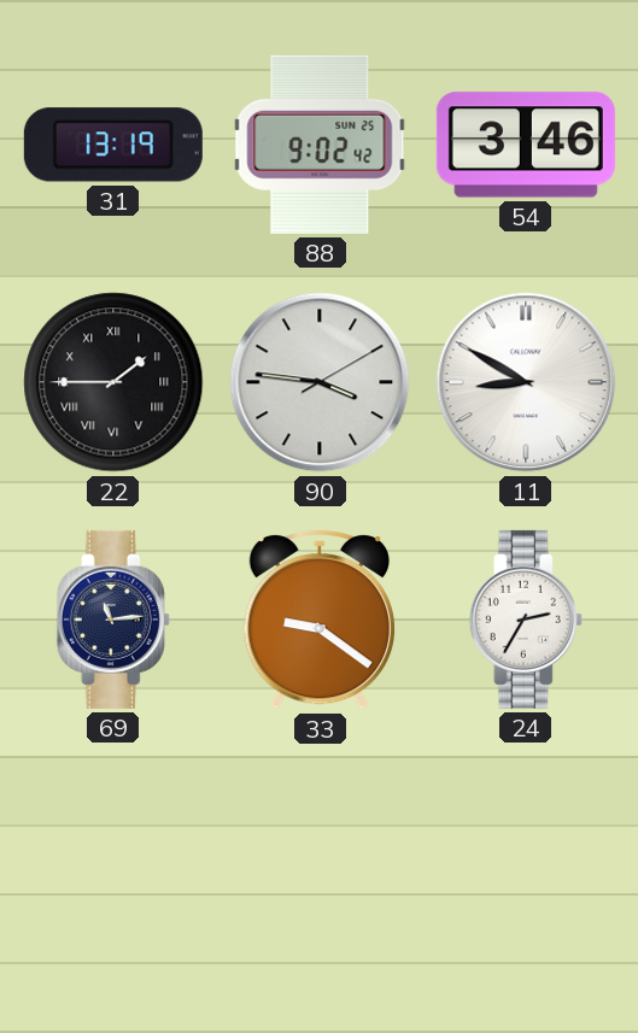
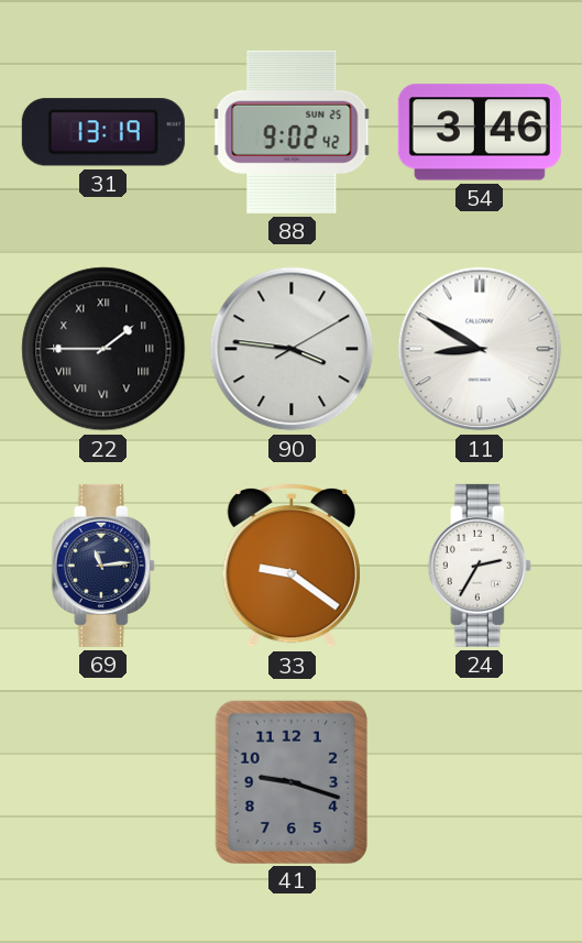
41: none -> 9:18 (292, 781)
